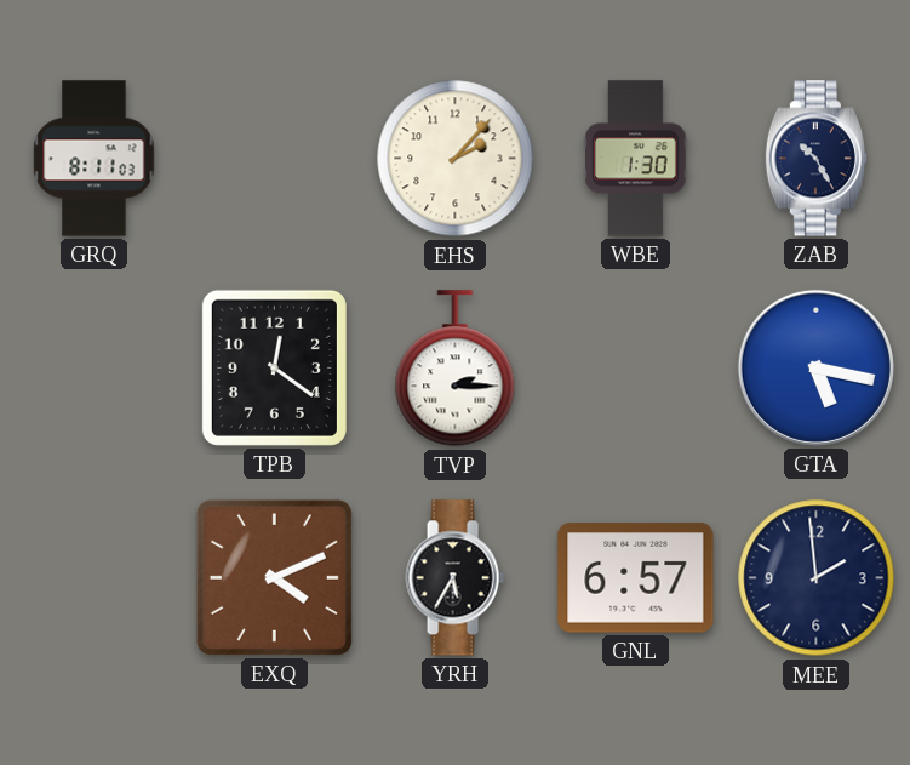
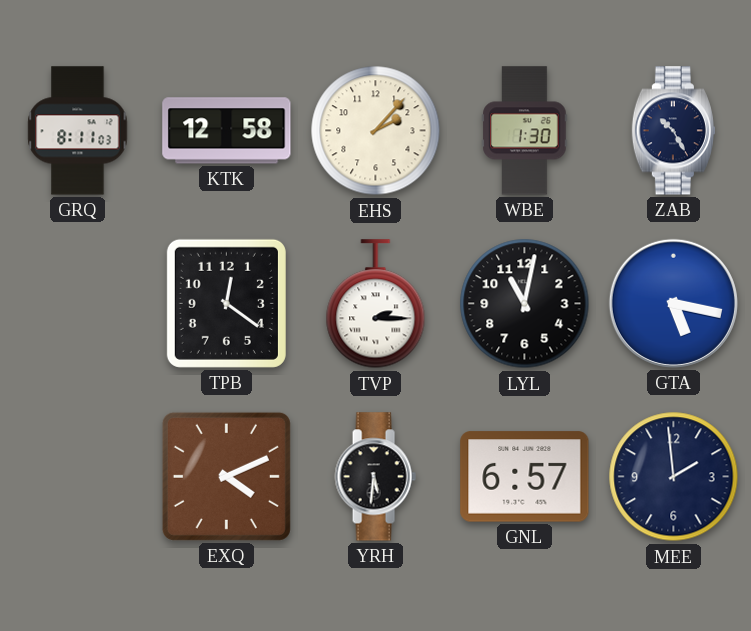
KTK: none -> 12:58 (227, 131)
LYL: none -> 11:02 (525, 304)
YRH: 5:35 -> 5:31 (375, 477)
